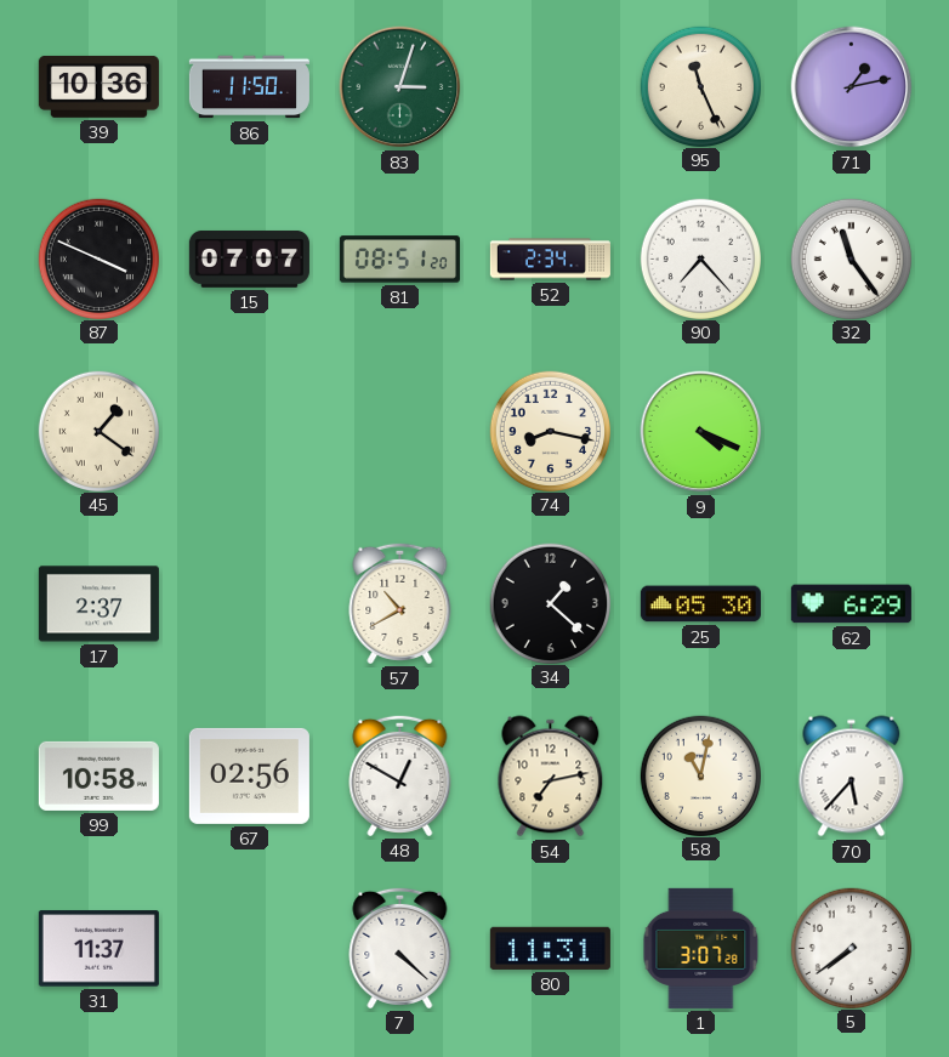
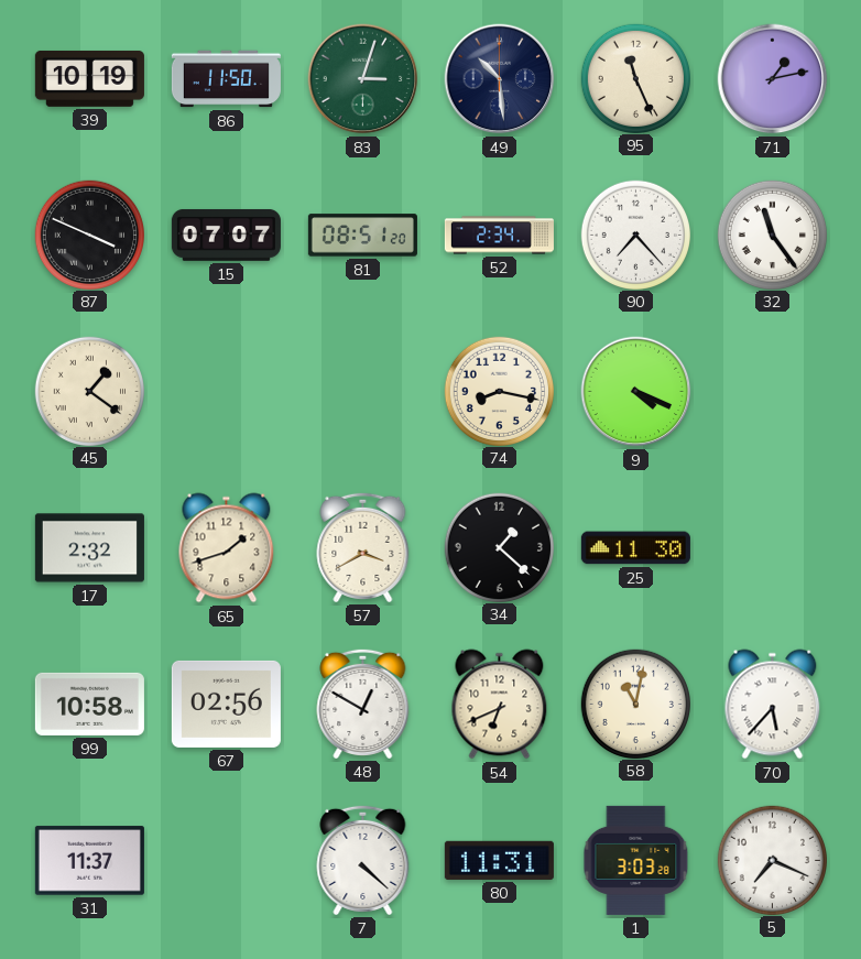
39: 10:36 -> 10:19 (89, 79)
49: none -> 10:29 (500, 79)
17: 2:37 -> 2:32 (89, 548)
65: none -> 1:42 (227, 548)
57: 10:40 -> 3:40 (363, 547)
25: 05:30 -> 11:30 (635, 548)
62: 6:29 -> none (851, 604)
54: 7:13 -> 6:41 (500, 705)
1: 3:07 -> 3:03 (636, 860)
5: 7:39 -> 7:19 (772, 860)
